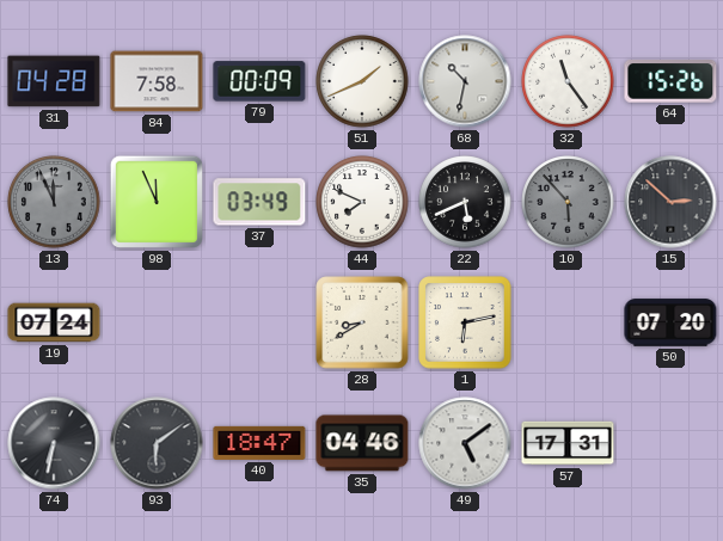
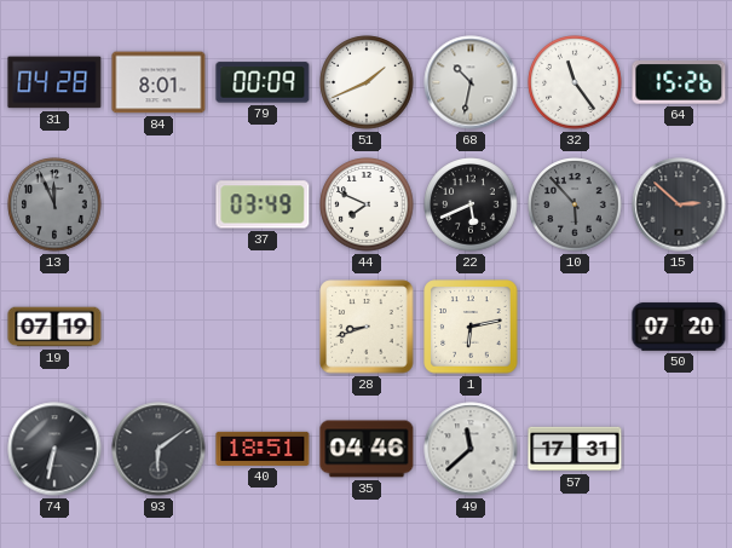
84: 7:58 -> 8:01 (158, 82)
98: 11:56 -> none (157, 202)
19: 07:24 -> 07:19 (54, 327)
28: 8:40 -> 8:42 (367, 327)
40: 18:47 -> 18:51 (263, 449)
49: 5:09 -> 11:38 (471, 449)
